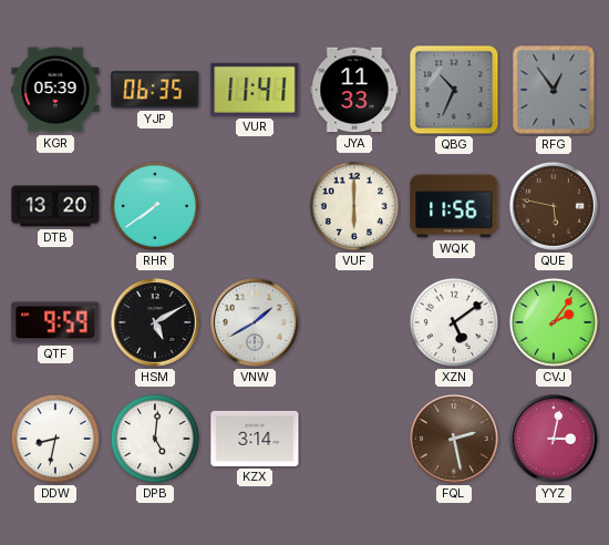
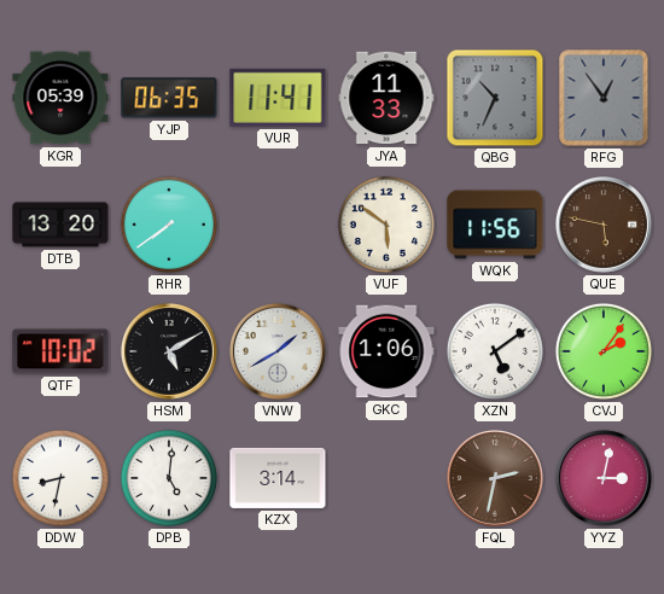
VUF: 6:00 -> 5:51 (386, 225)
QTF: 9:59 -> 10:02 (60, 351)
GKC: none -> 1:06 (386, 351)
FQL: 2:28 -> 2:32 (495, 478)
